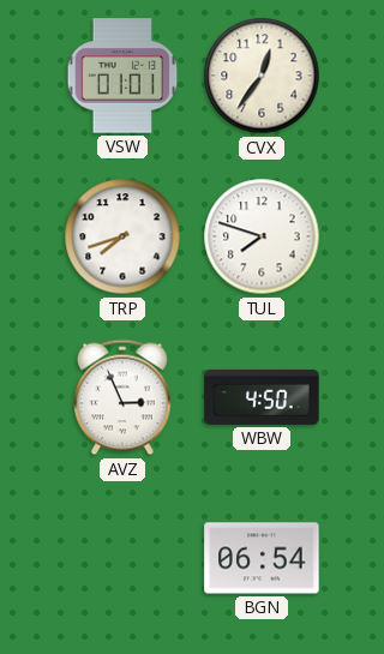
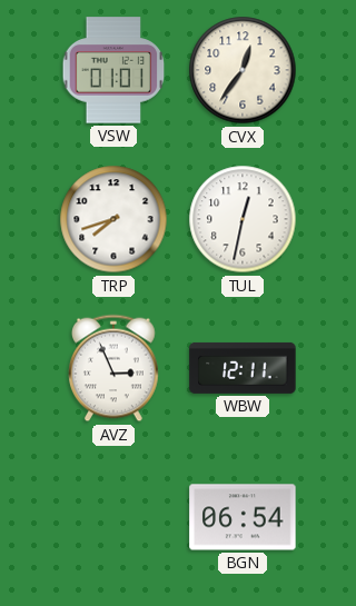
TUL: 7:48 -> 12:32 (243, 219)
WBW: 4:50 -> 12:11 (243, 368)
